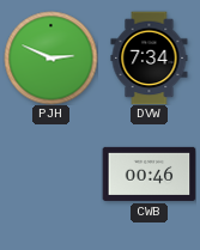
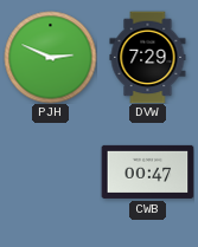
DVW: 7:34 -> 7:29 (148, 57)
CWB: 00:46 -> 00:47 (147, 171)
